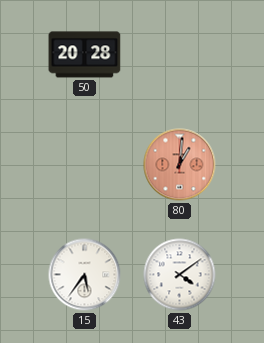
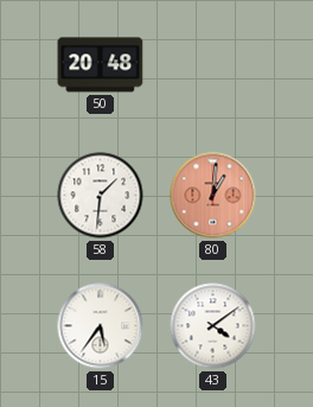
50: 20:28 -> 20:48 (101, 65)
58: none -> 1:31 (101, 196)
